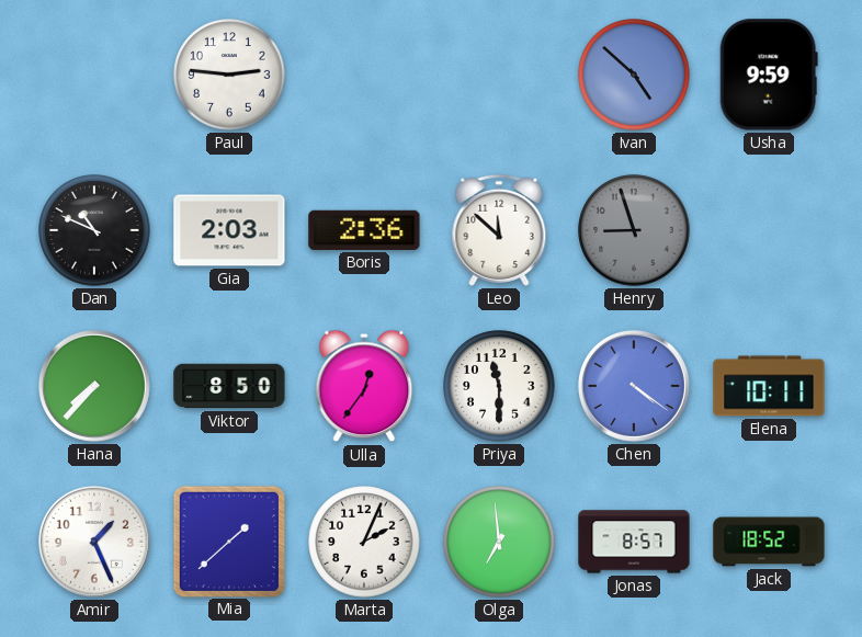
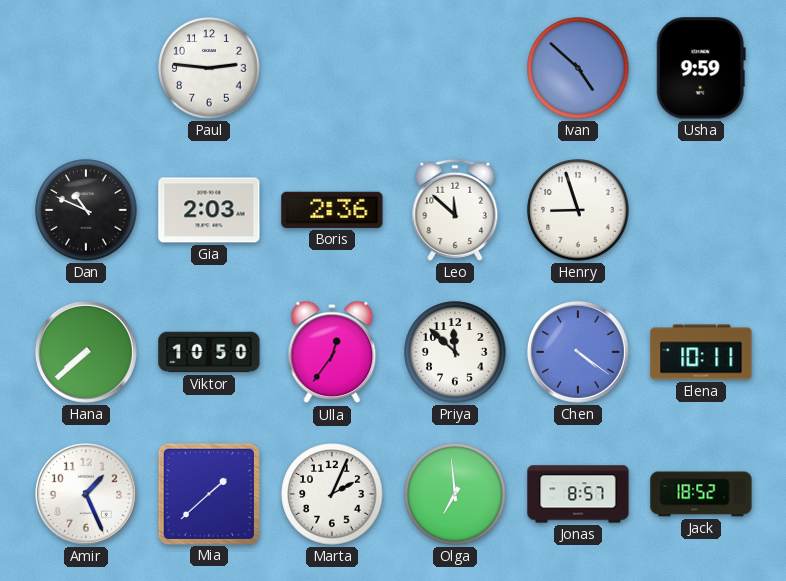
Henry dial: grey -> white (578, 210)
Hana: 7:37 -> 7:38 (86, 352)
Viktor: 8:50 -> 10:50 (209, 352)
Priya: 11:30 -> 11:52 (455, 352)
